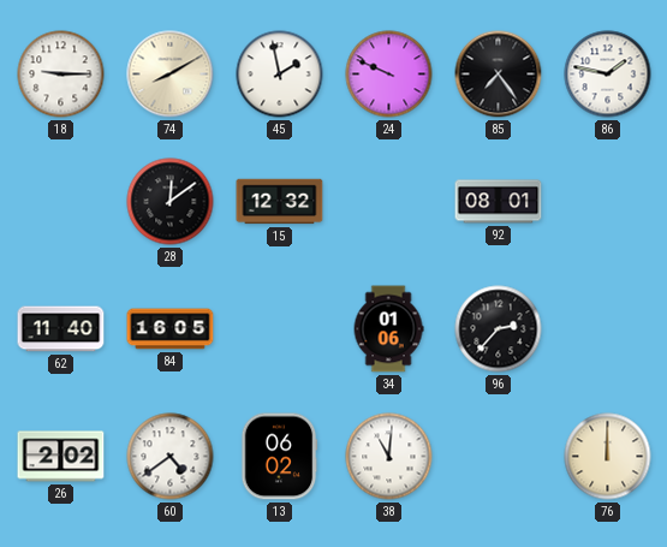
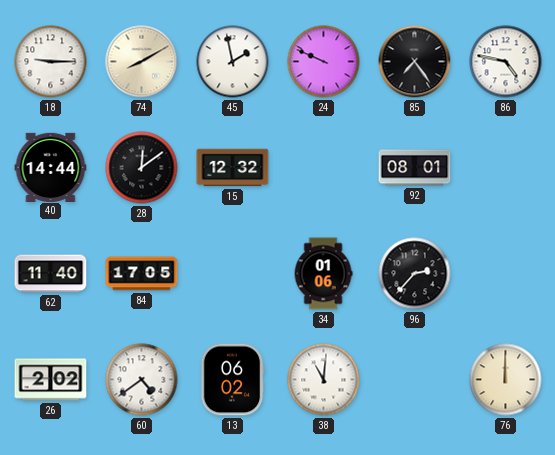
86: 1:47 -> 4:47 (506, 62)
40: none -> 14:44 (51, 167)
84: 16:05 -> 17:05 (142, 274)
